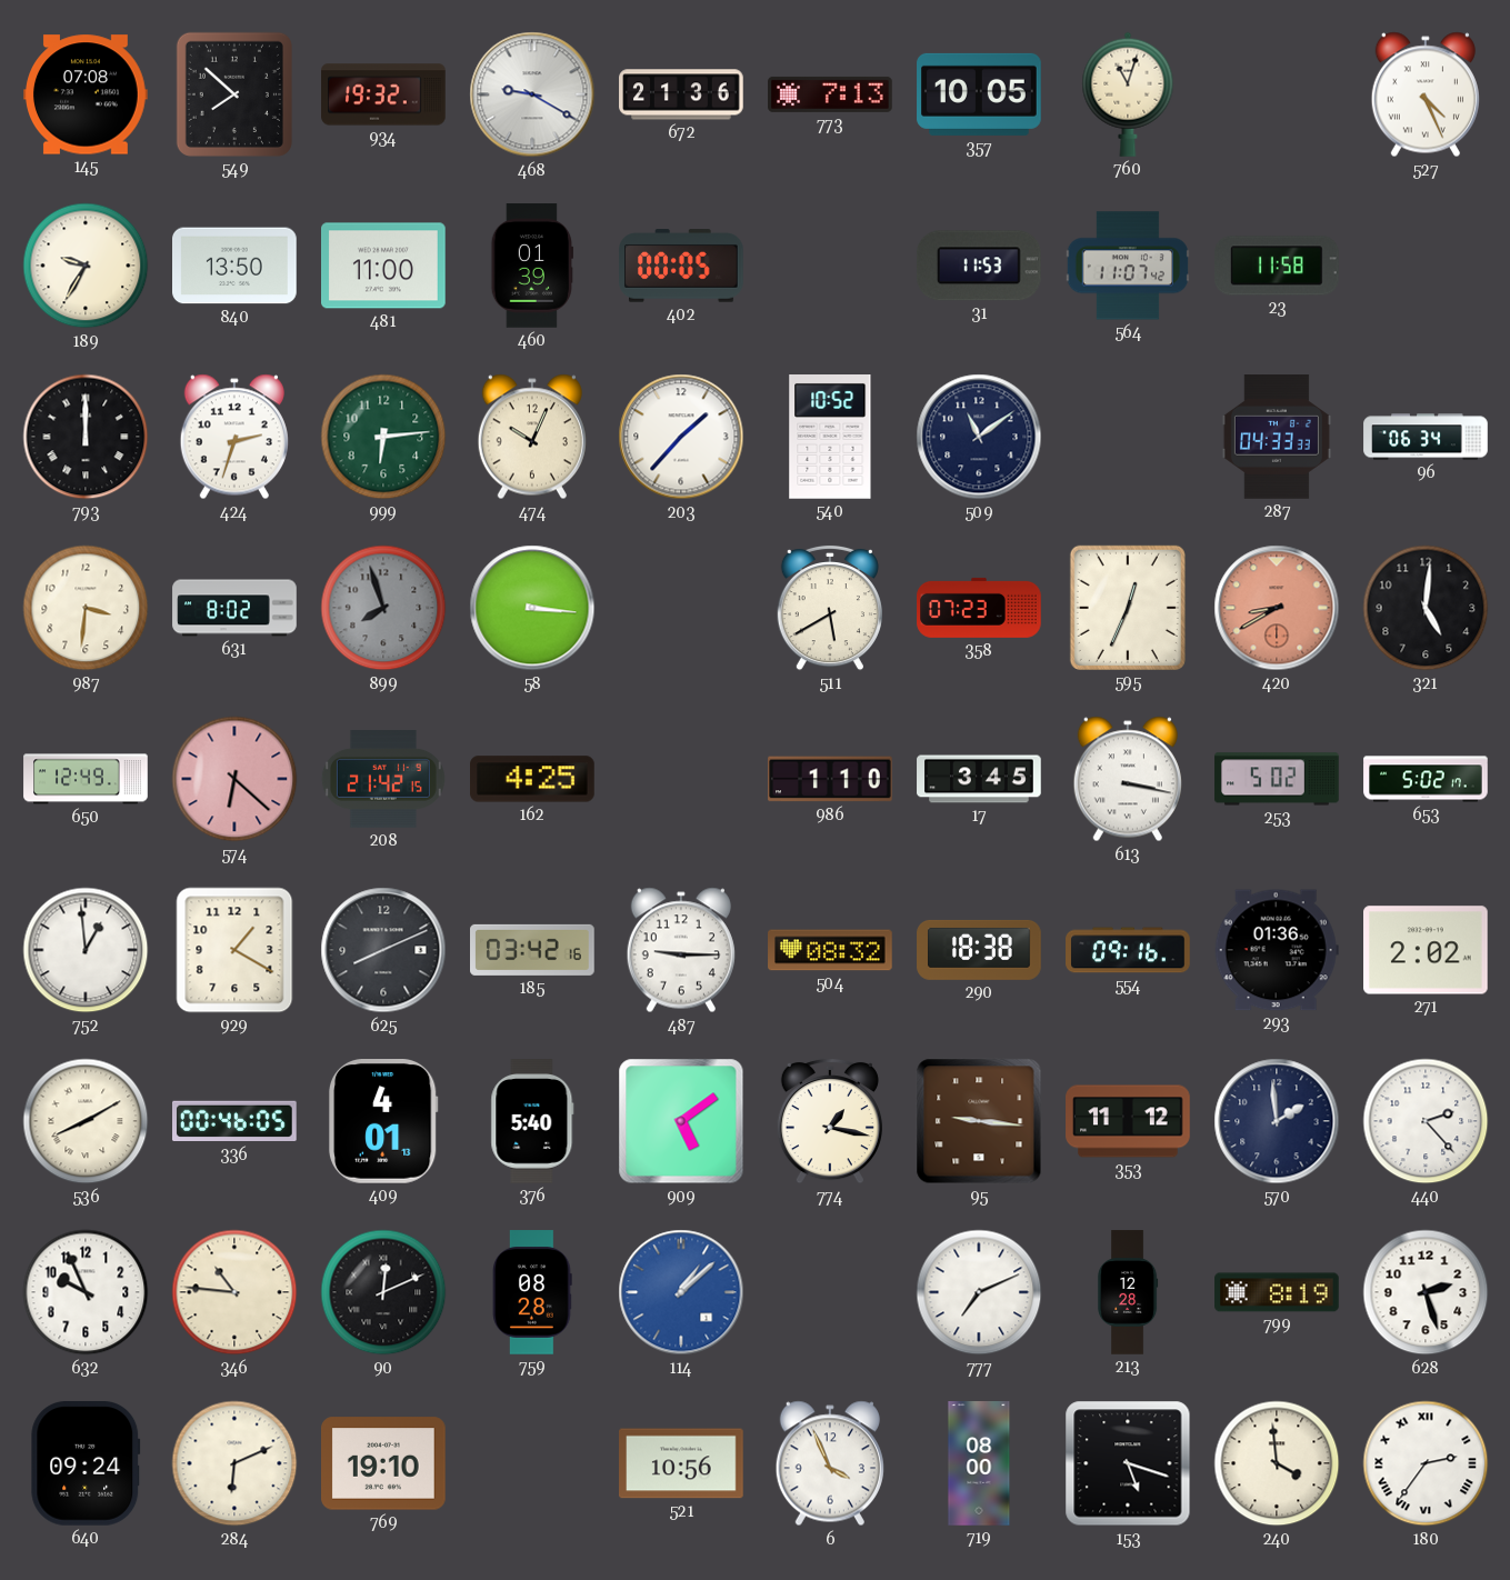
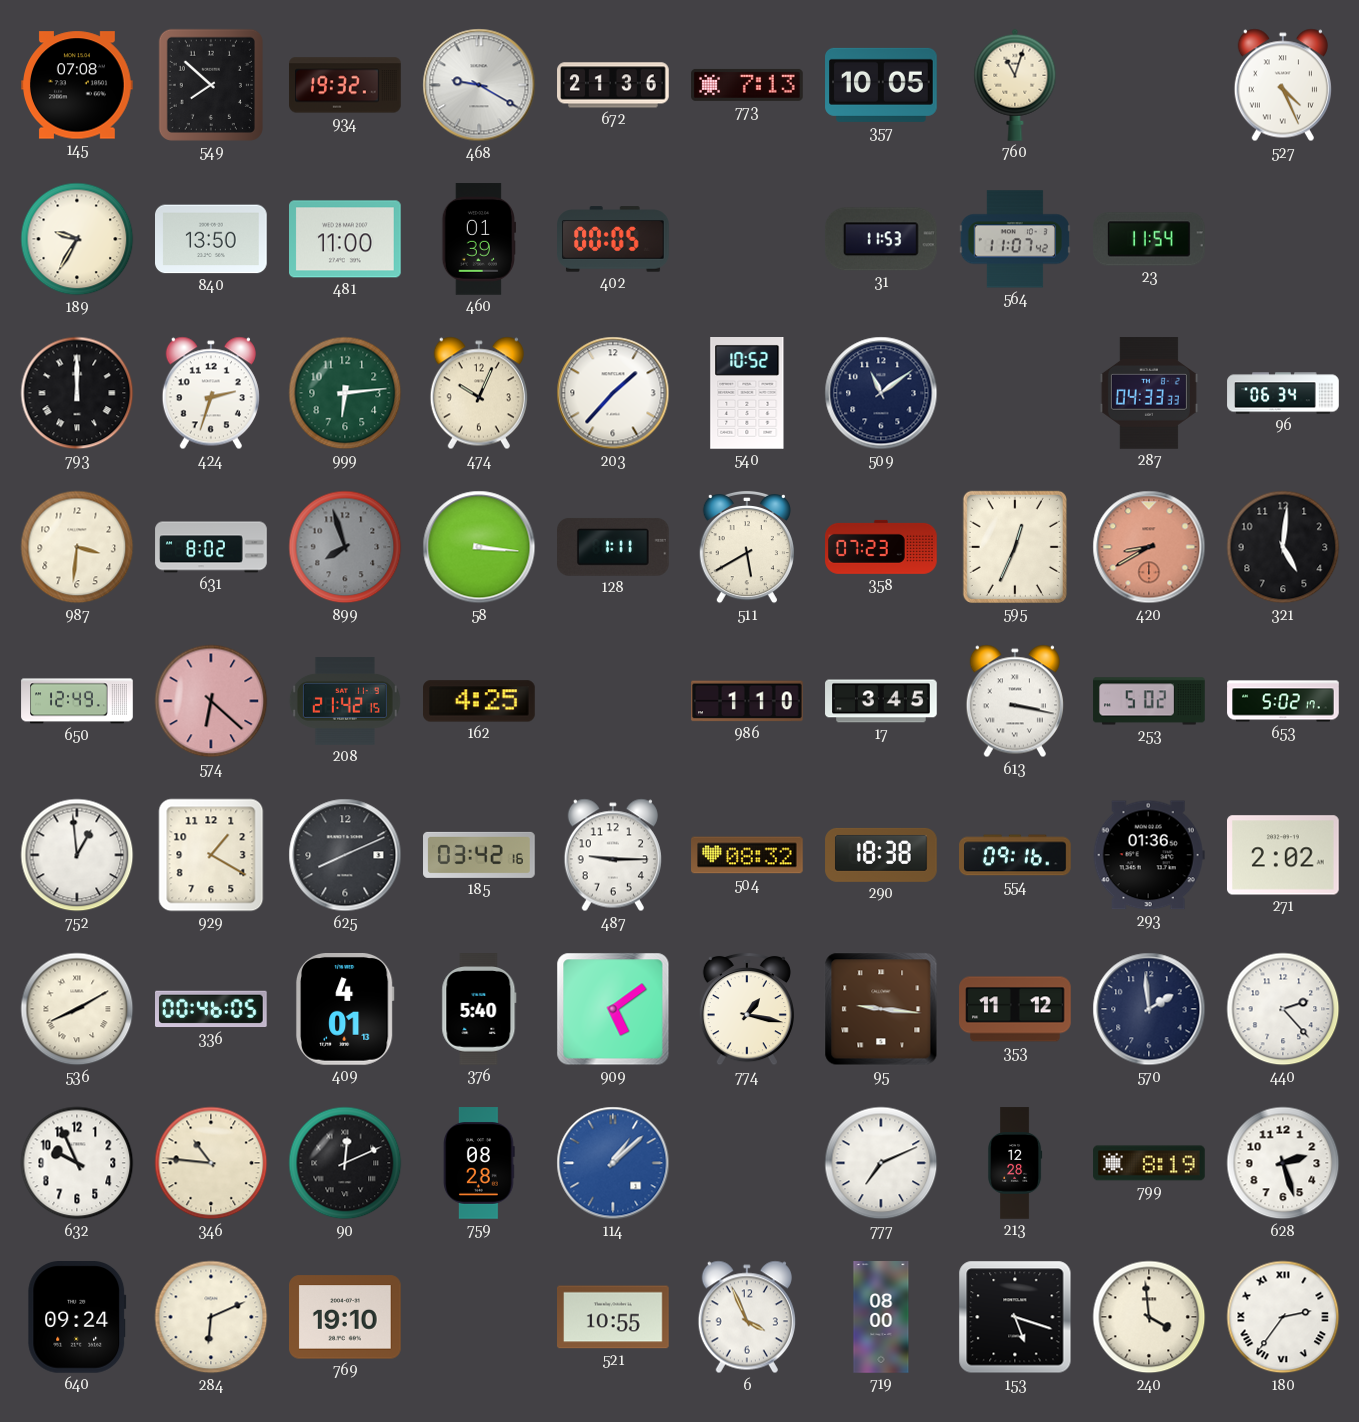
23: 11:58 -> 11:54 (1150, 239)
128: none -> 1:11 (614, 547)
521: 10:56 -> 10:55 (614, 1317)
